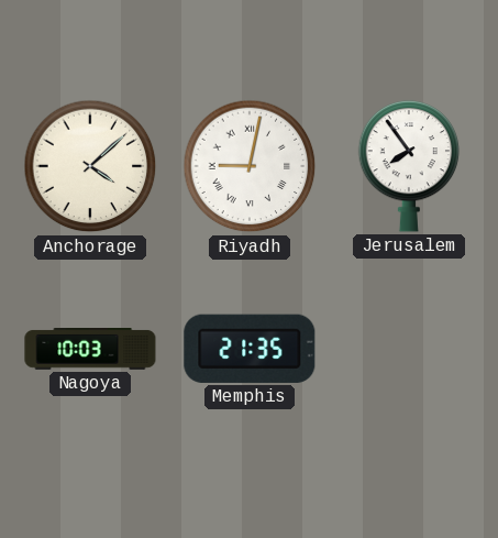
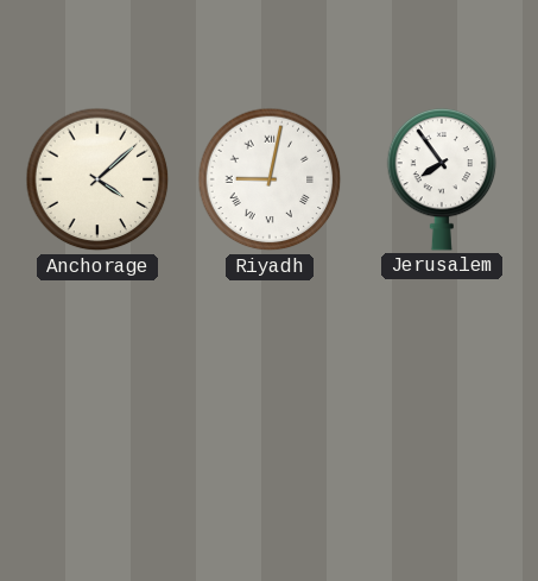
Nagoya: 10:03 -> none (90, 350)
Memphis: 21:35 -> none (250, 349)
